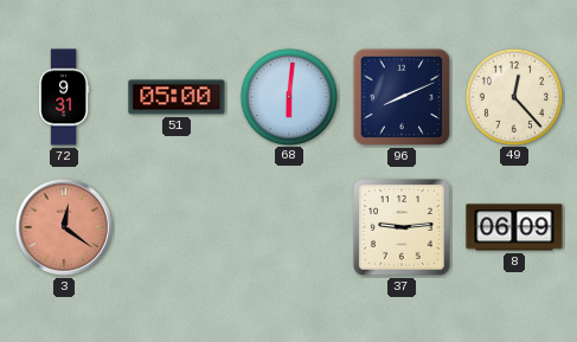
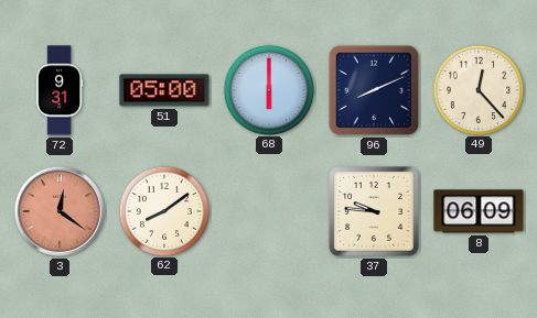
68: 6:01 -> 6:00 (268, 89)
62: none -> 8:09 (163, 210)
37: 9:14 -> 9:46 (374, 211)
